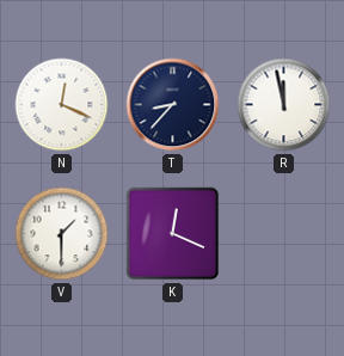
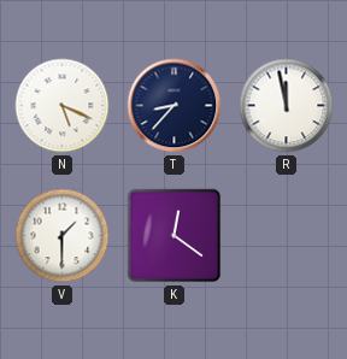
N: 12:19 -> 5:19 (63, 106)
K: 12:19 -> 12:21 (175, 236)
